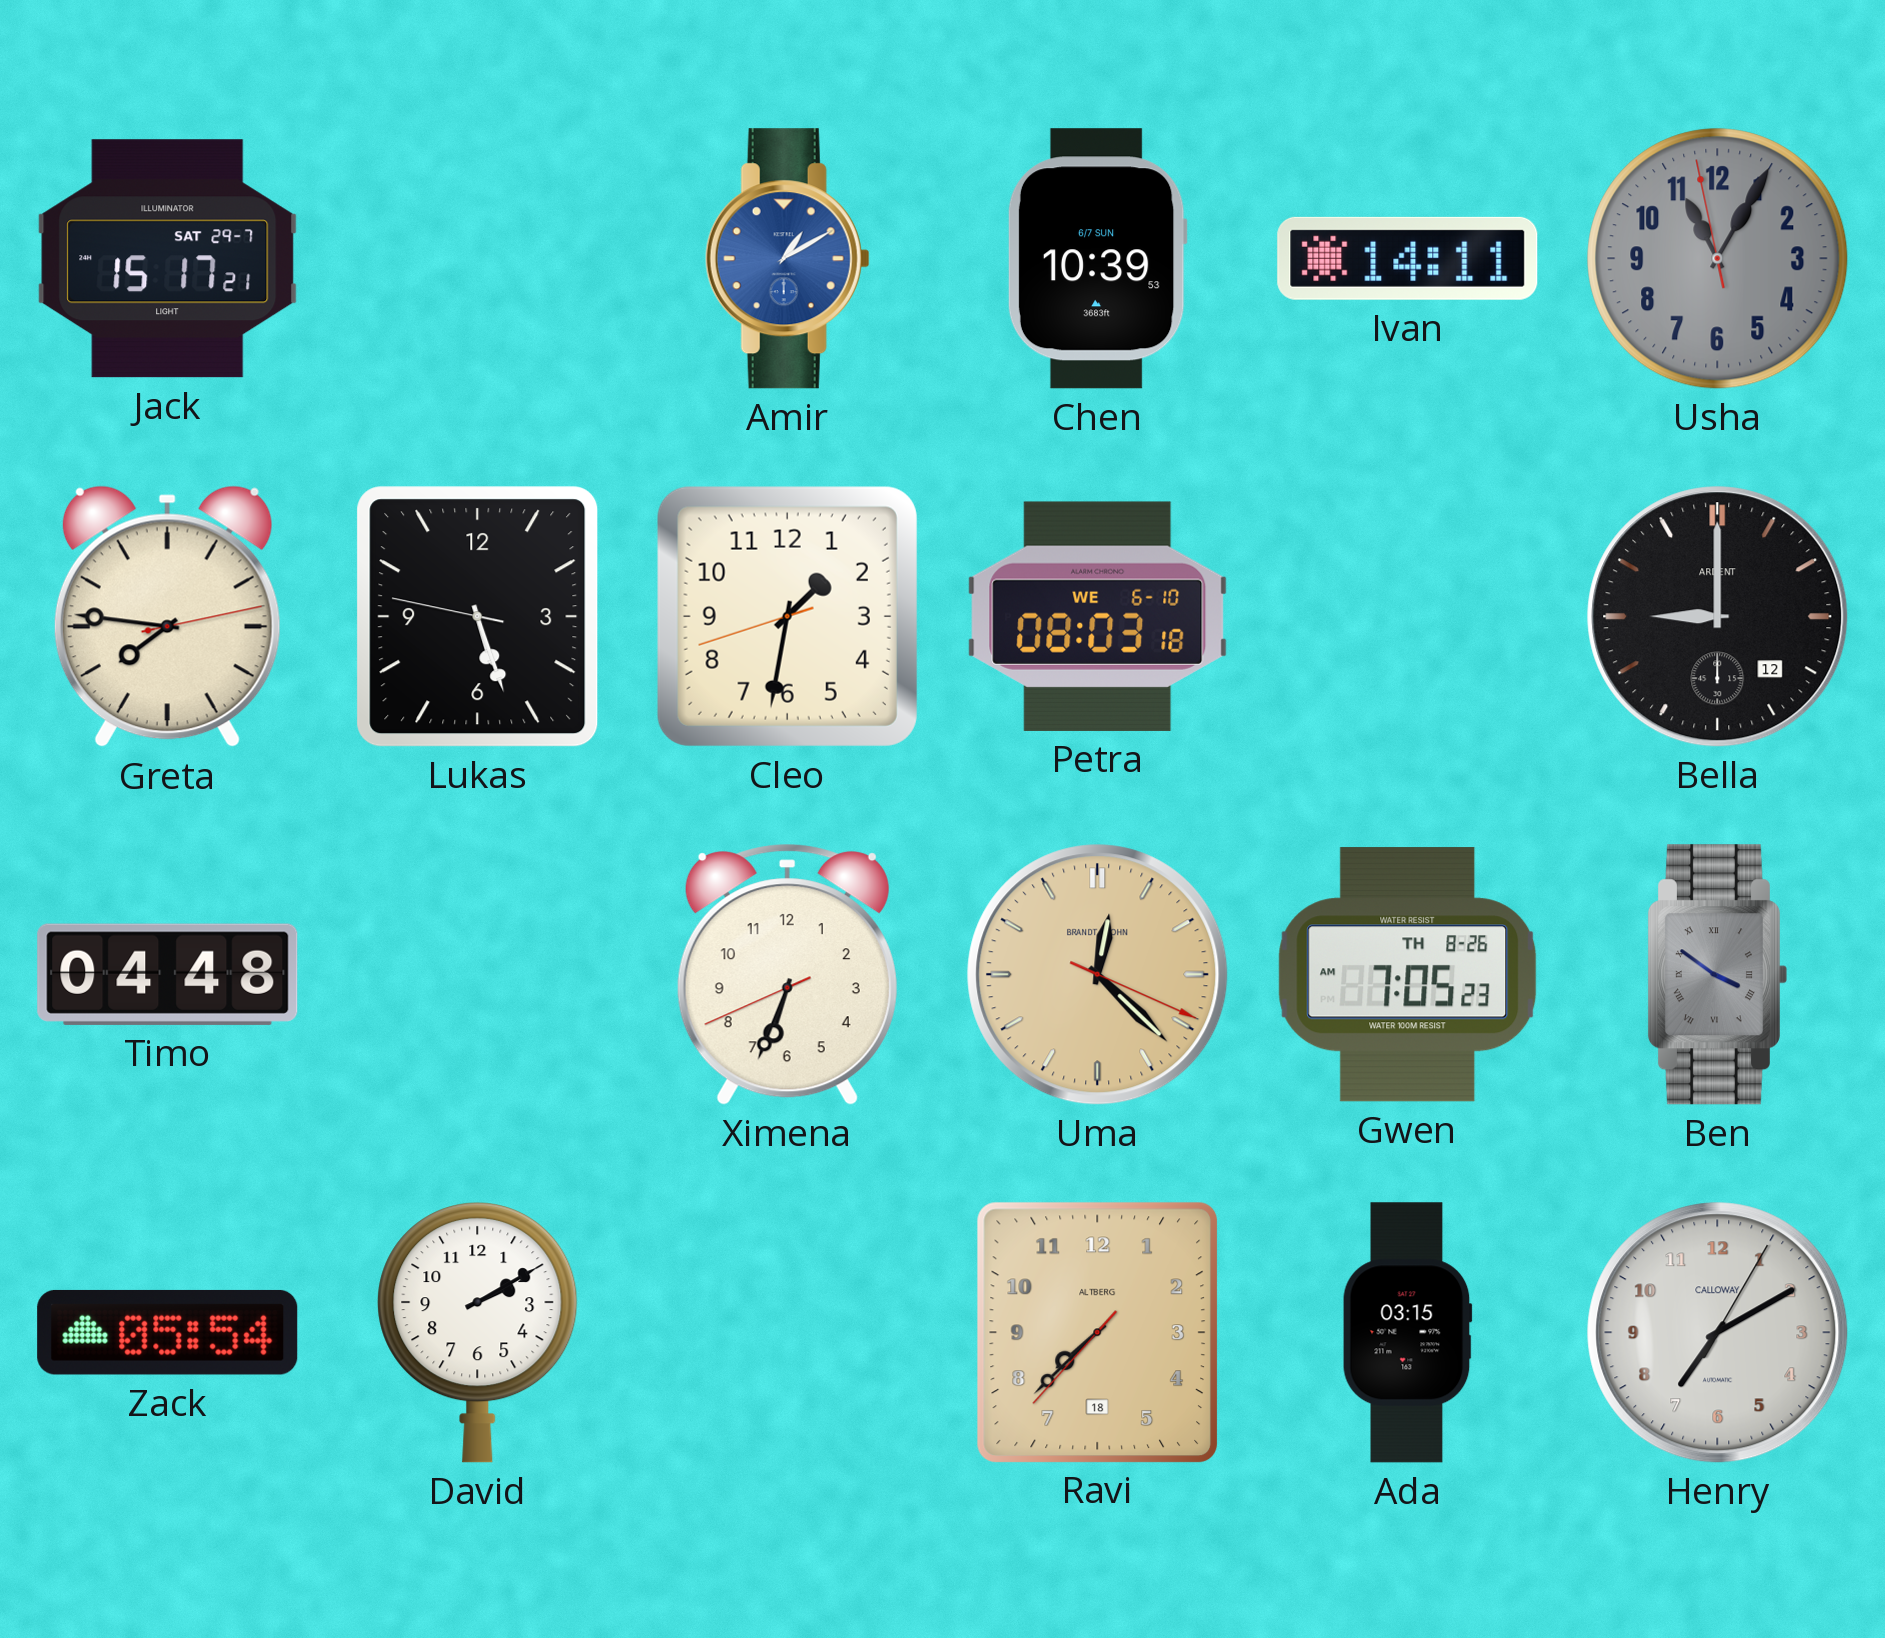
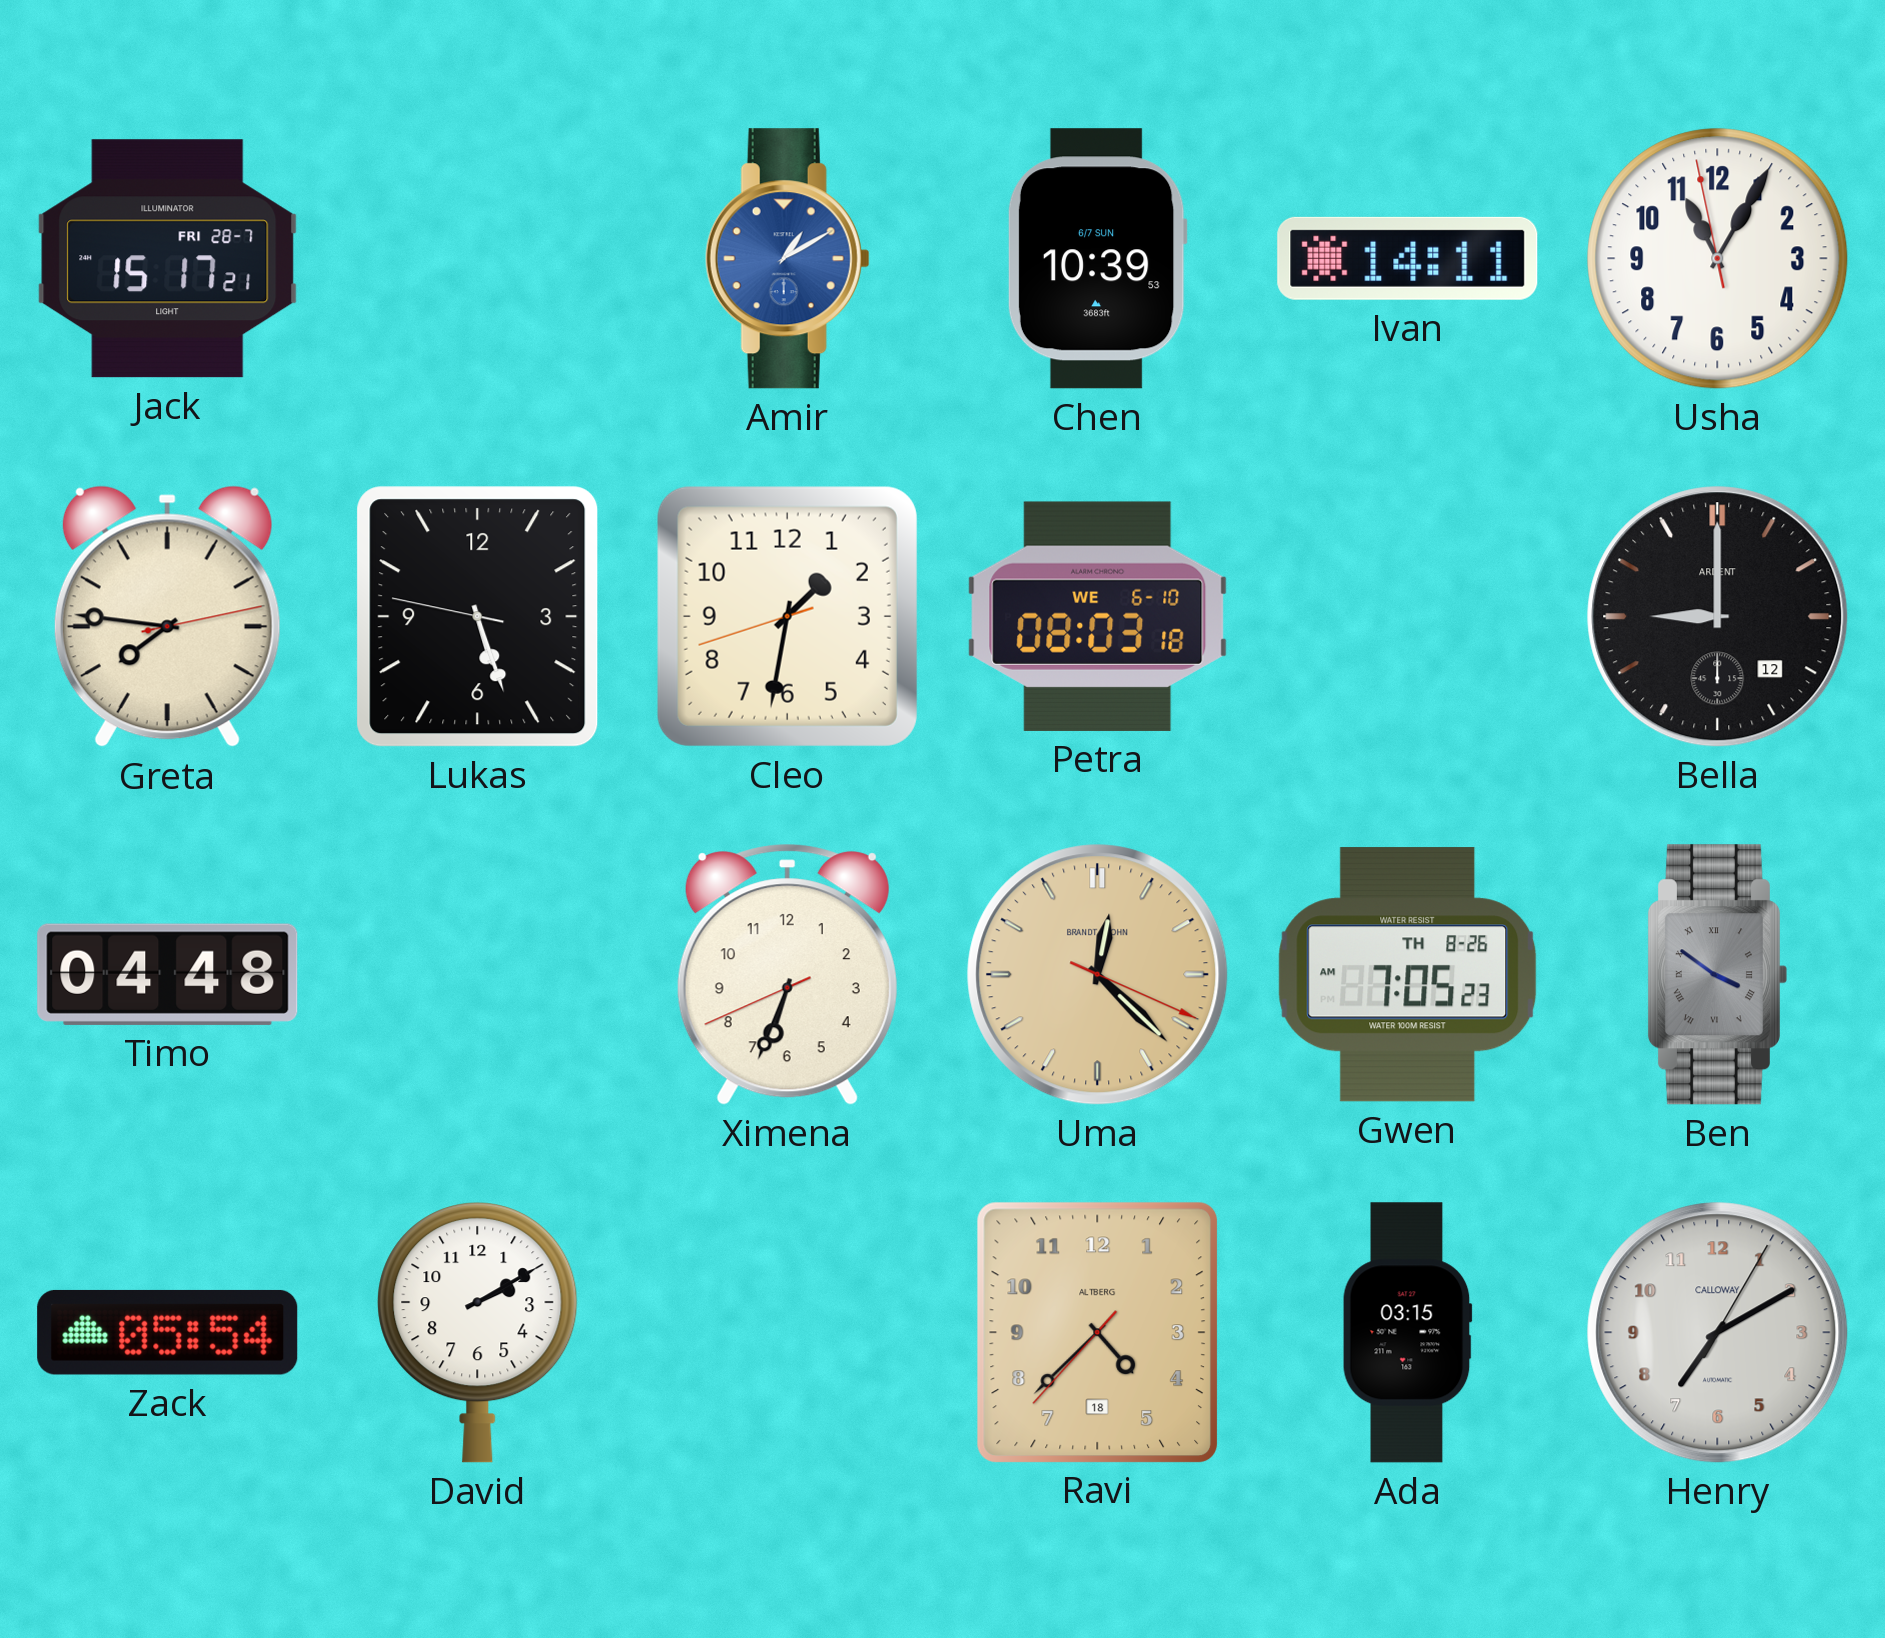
Jack date: SAT 29-7 -> FRI 28-7 (168, 259)
Usha dial: grey -> white (1718, 259)
Ravi: 7:37 -> 4:37 (1098, 1332)
